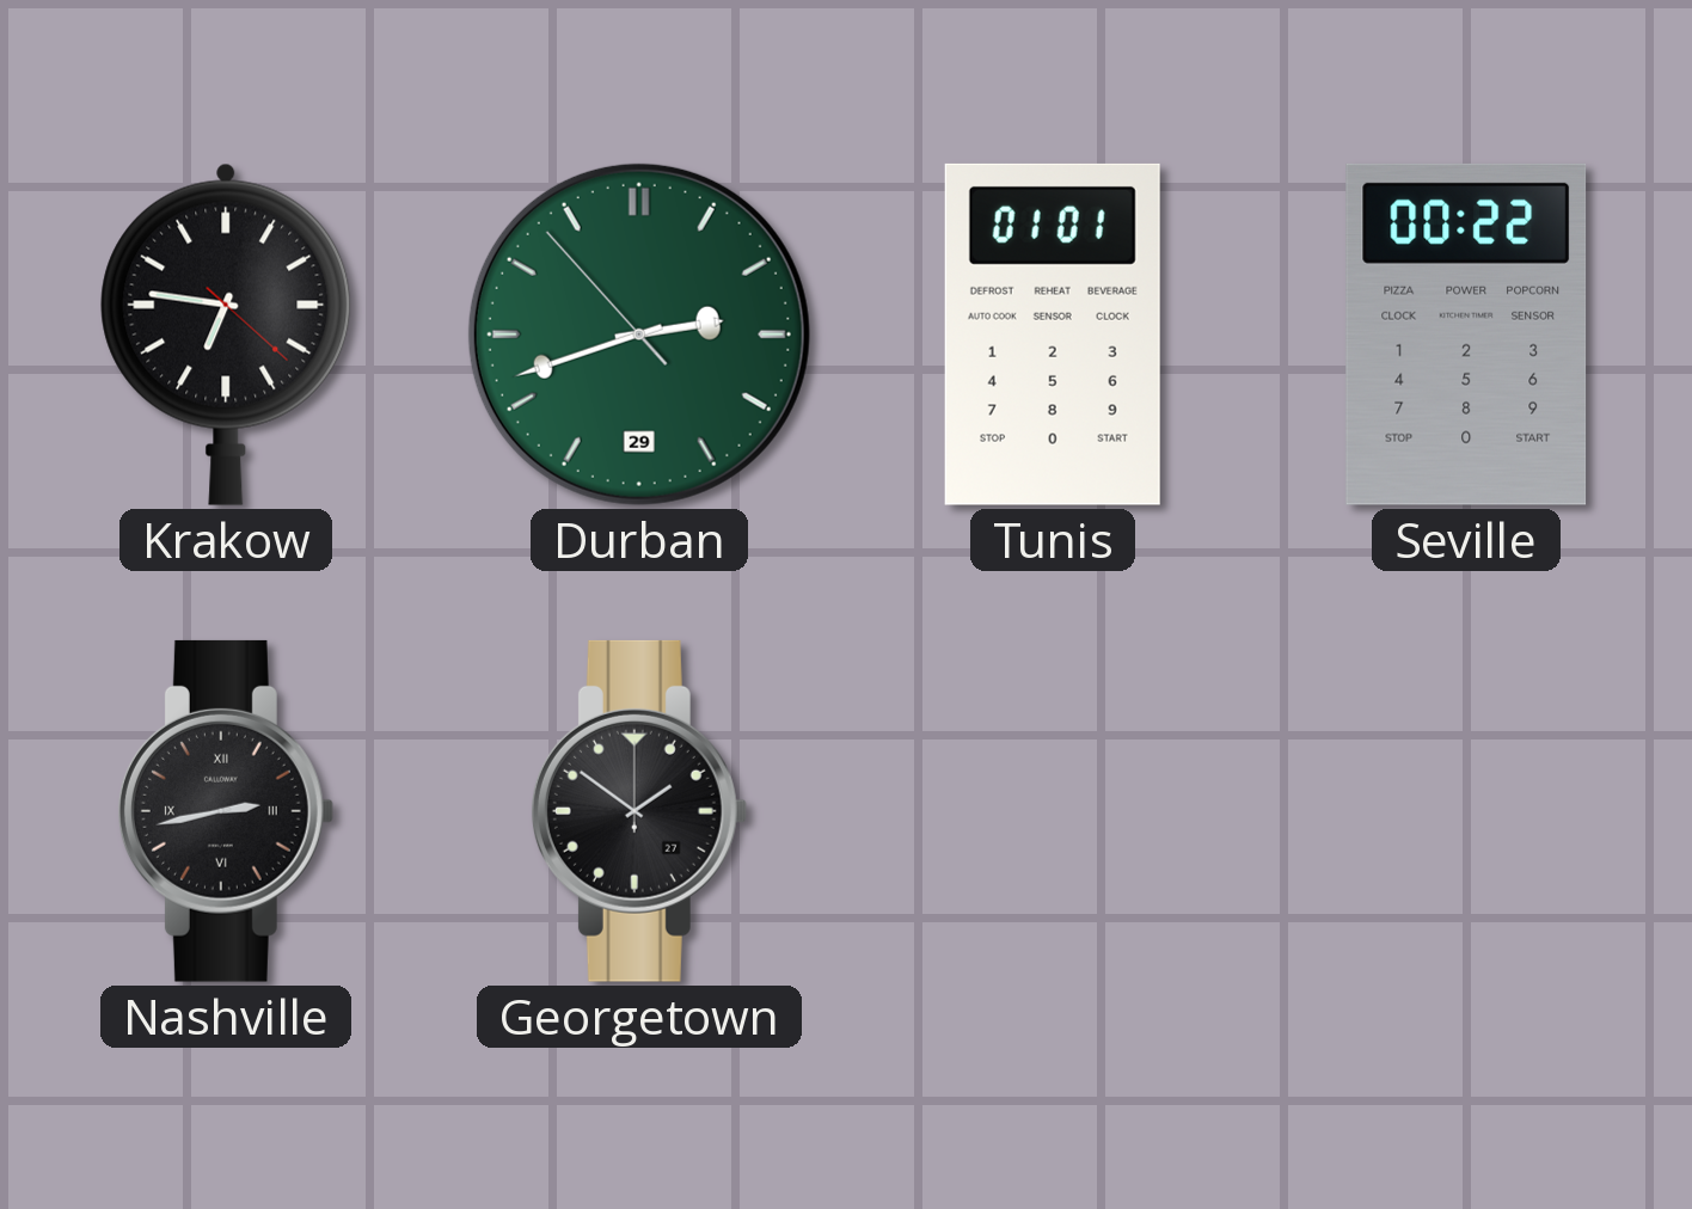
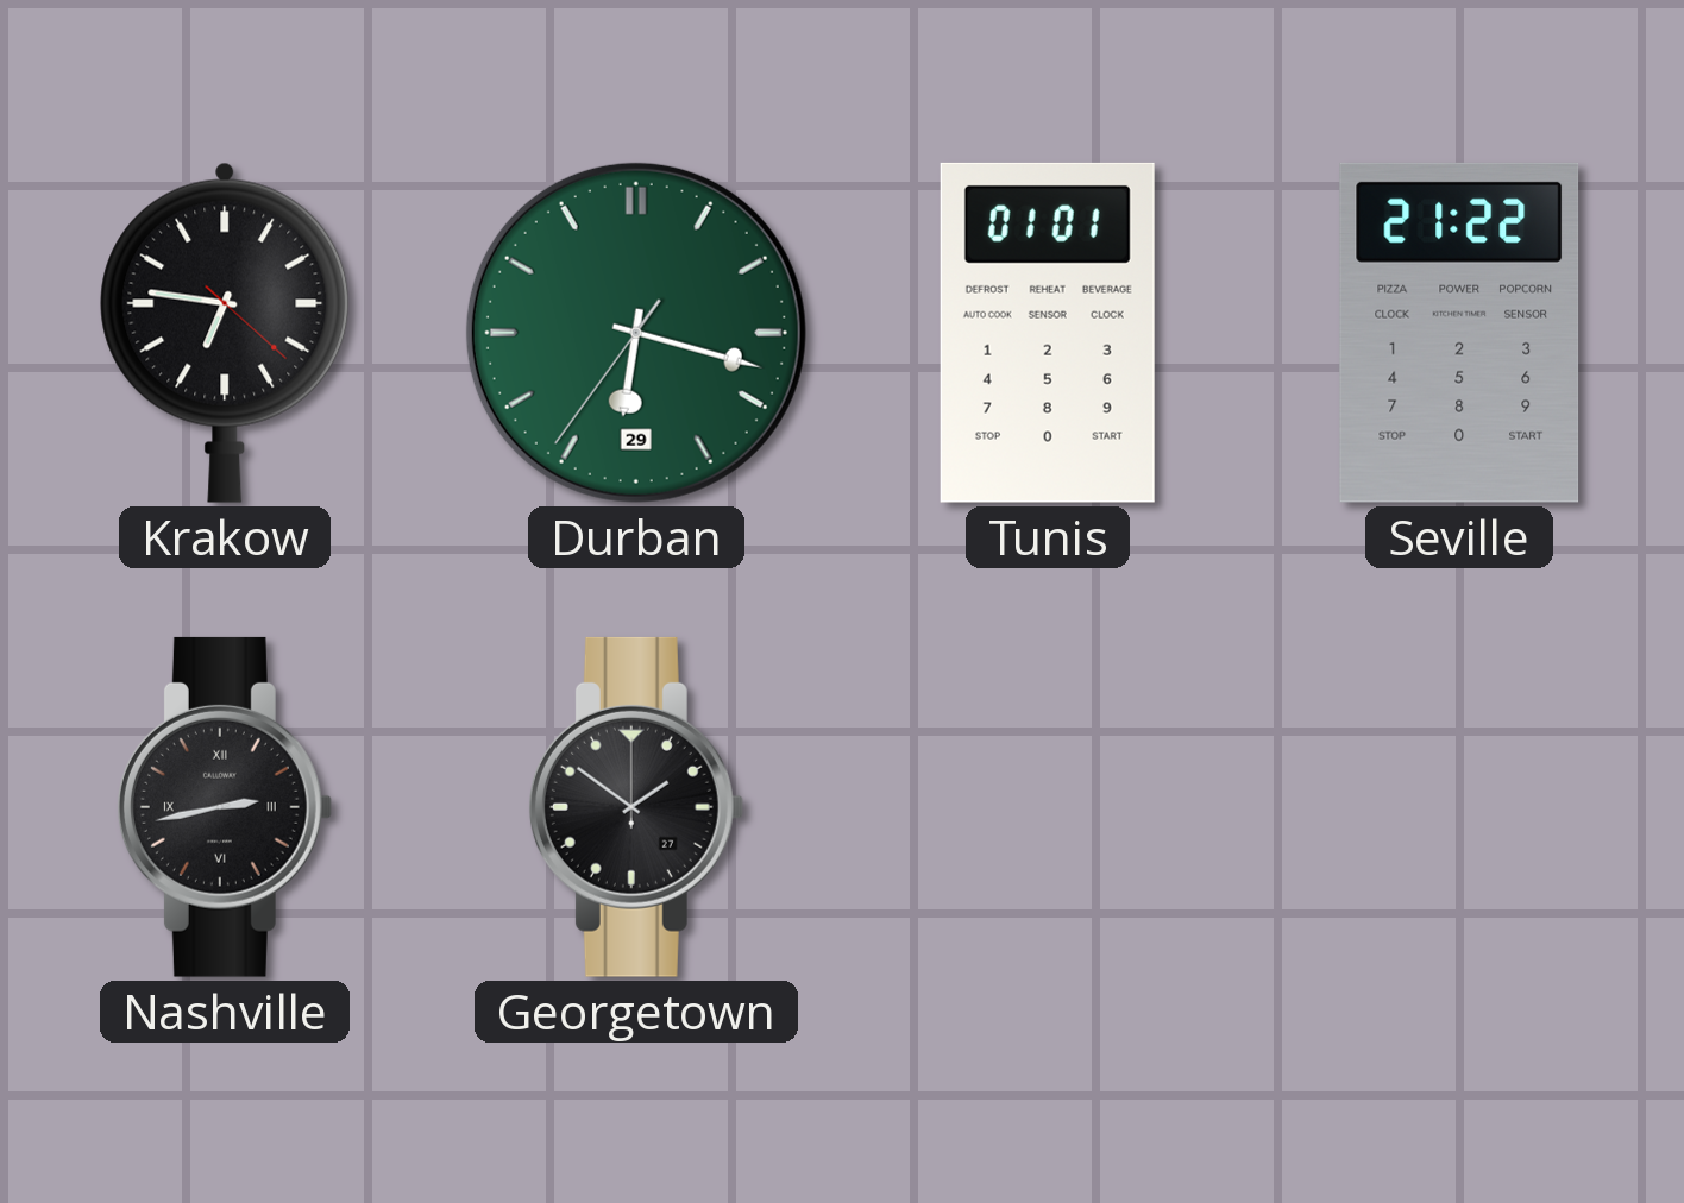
Durban: 2:41 -> 6:17 (636, 333)
Seville: 00:22 -> 21:22 (1459, 333)
